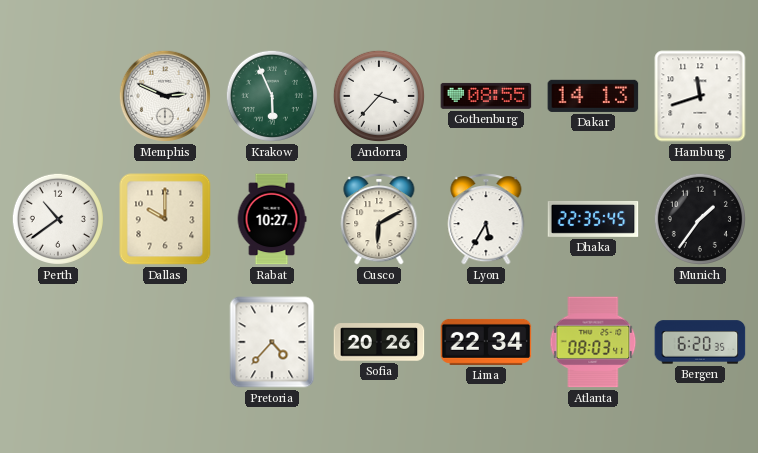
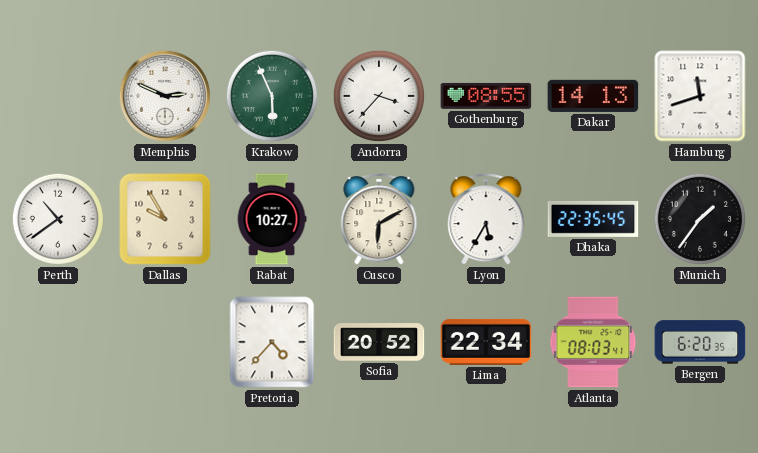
Dallas: 10:00 -> 9:55 (165, 219)
Sofia: 20:26 -> 20:52 (379, 342)
